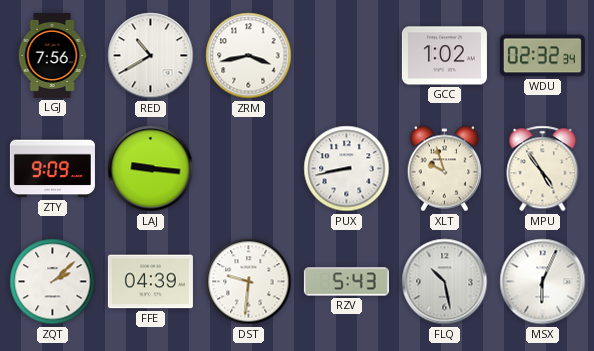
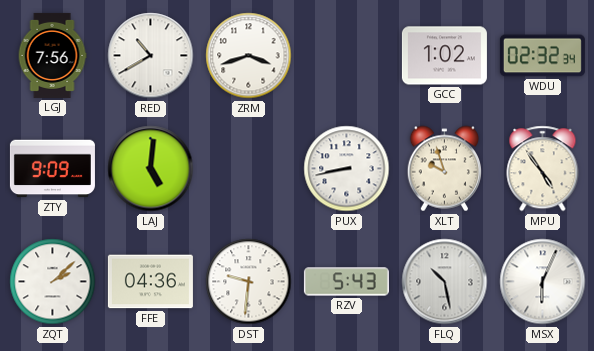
ZRM: 3:43 -> 3:42 (249, 56)
LAJ: 9:16 -> 5:01 (151, 169)
FFE: 04:39 -> 04:36 (150, 282)
